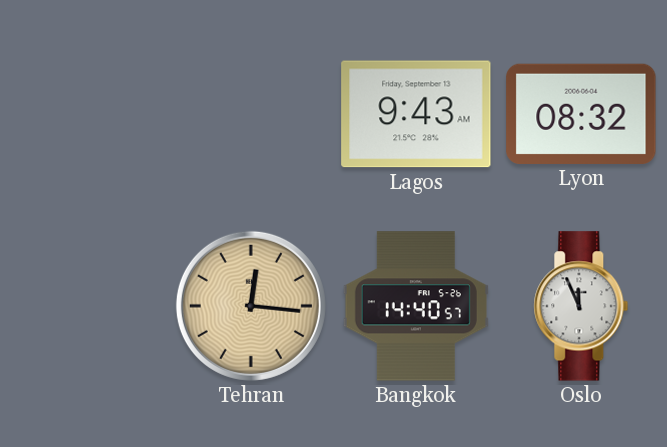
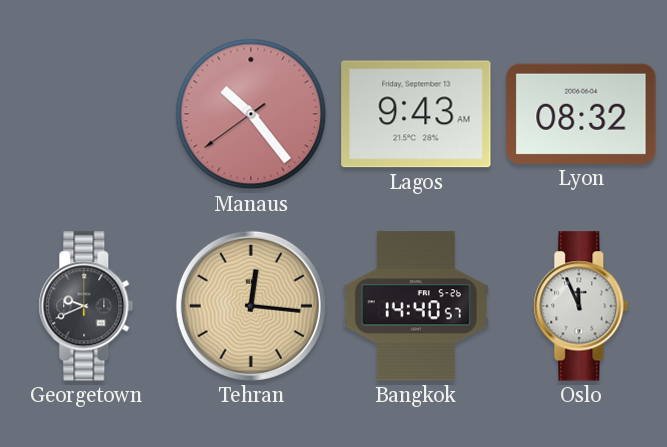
Manaus: none -> 10:23 (251, 114)
Georgetown: none -> 9:41 (86, 306)
